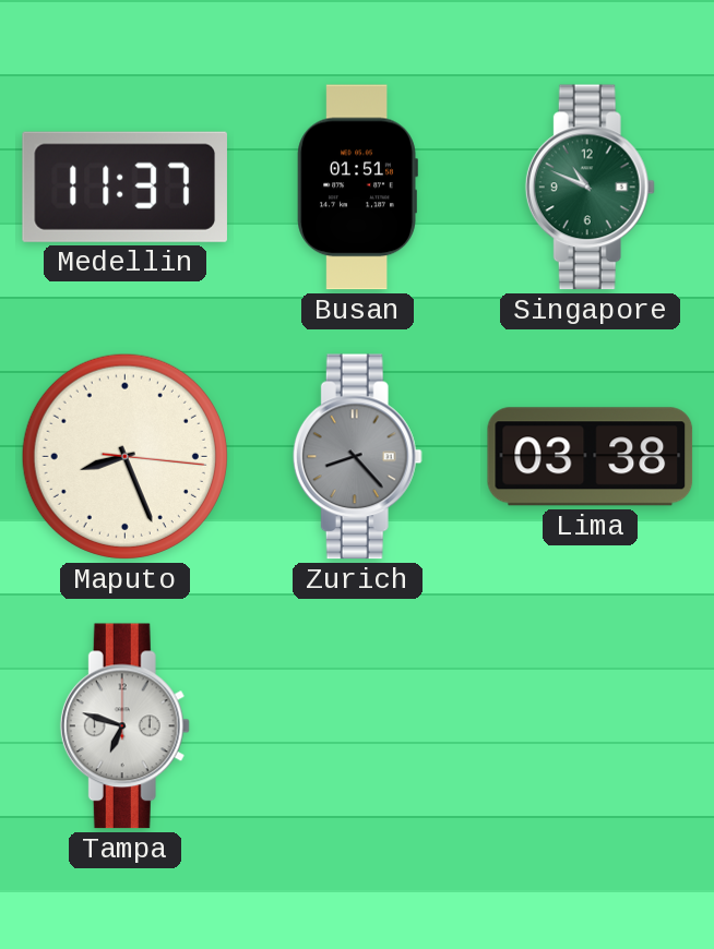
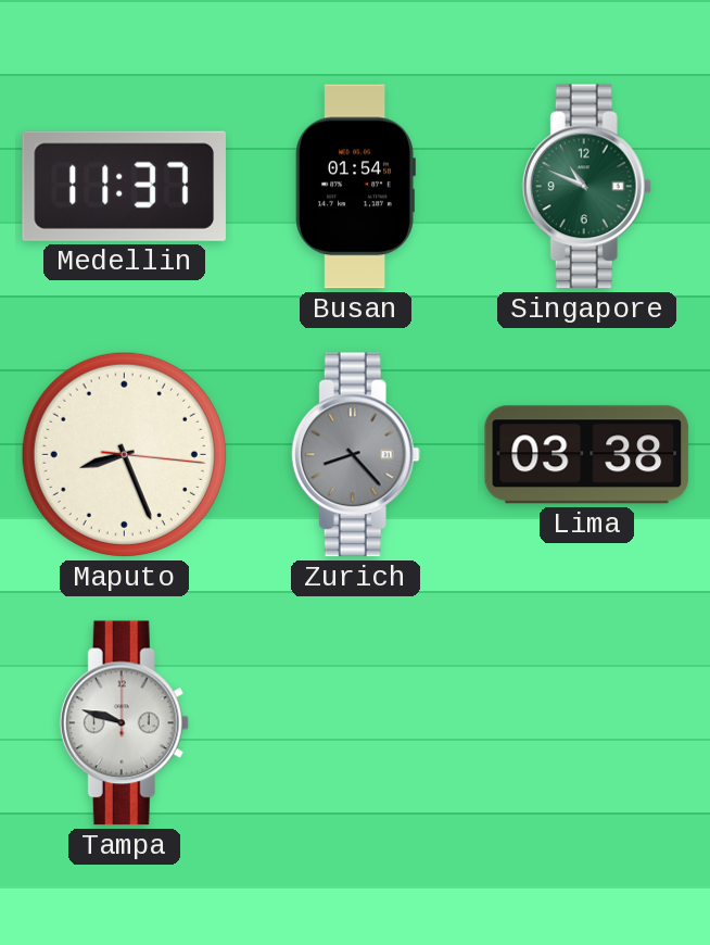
Busan: 01:51 -> 01:54 (355, 187)
Tampa: 6:48 -> 9:48 (124, 723)
